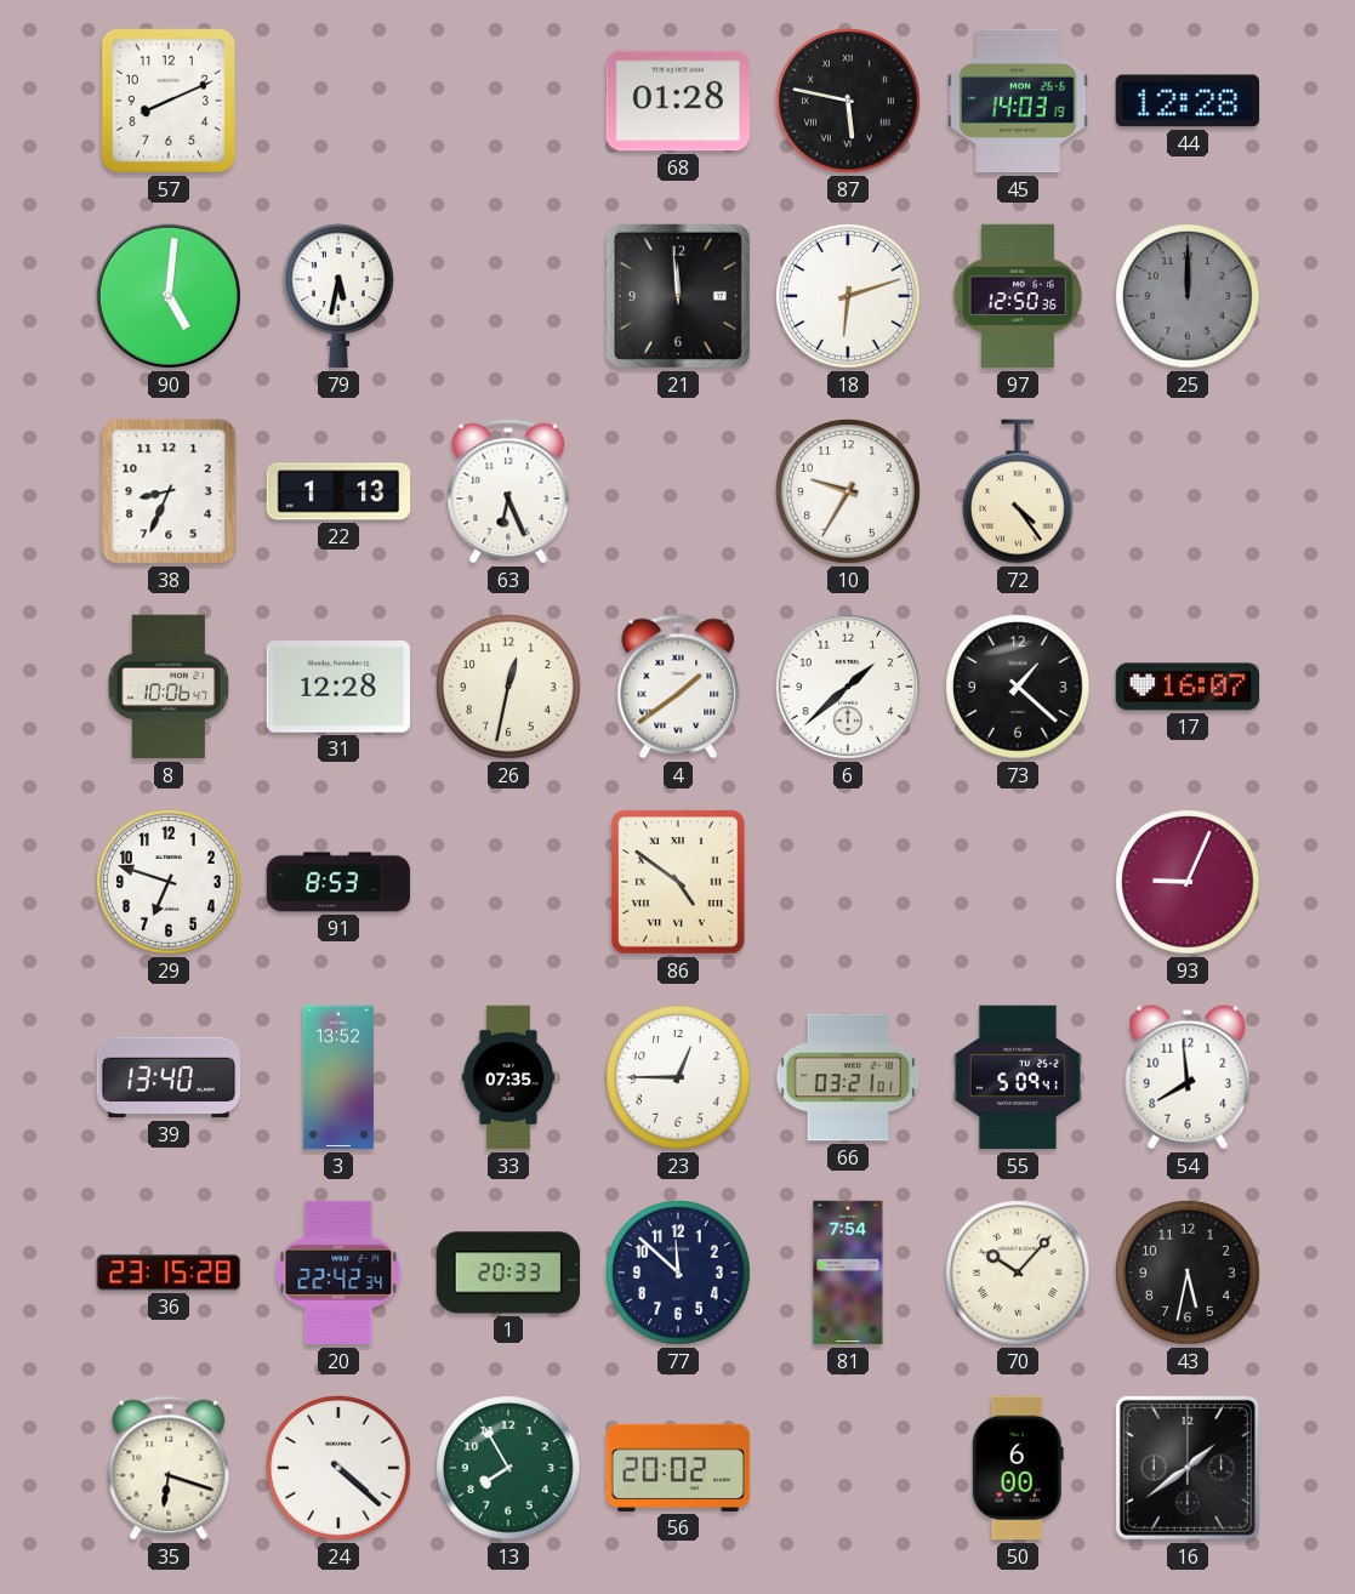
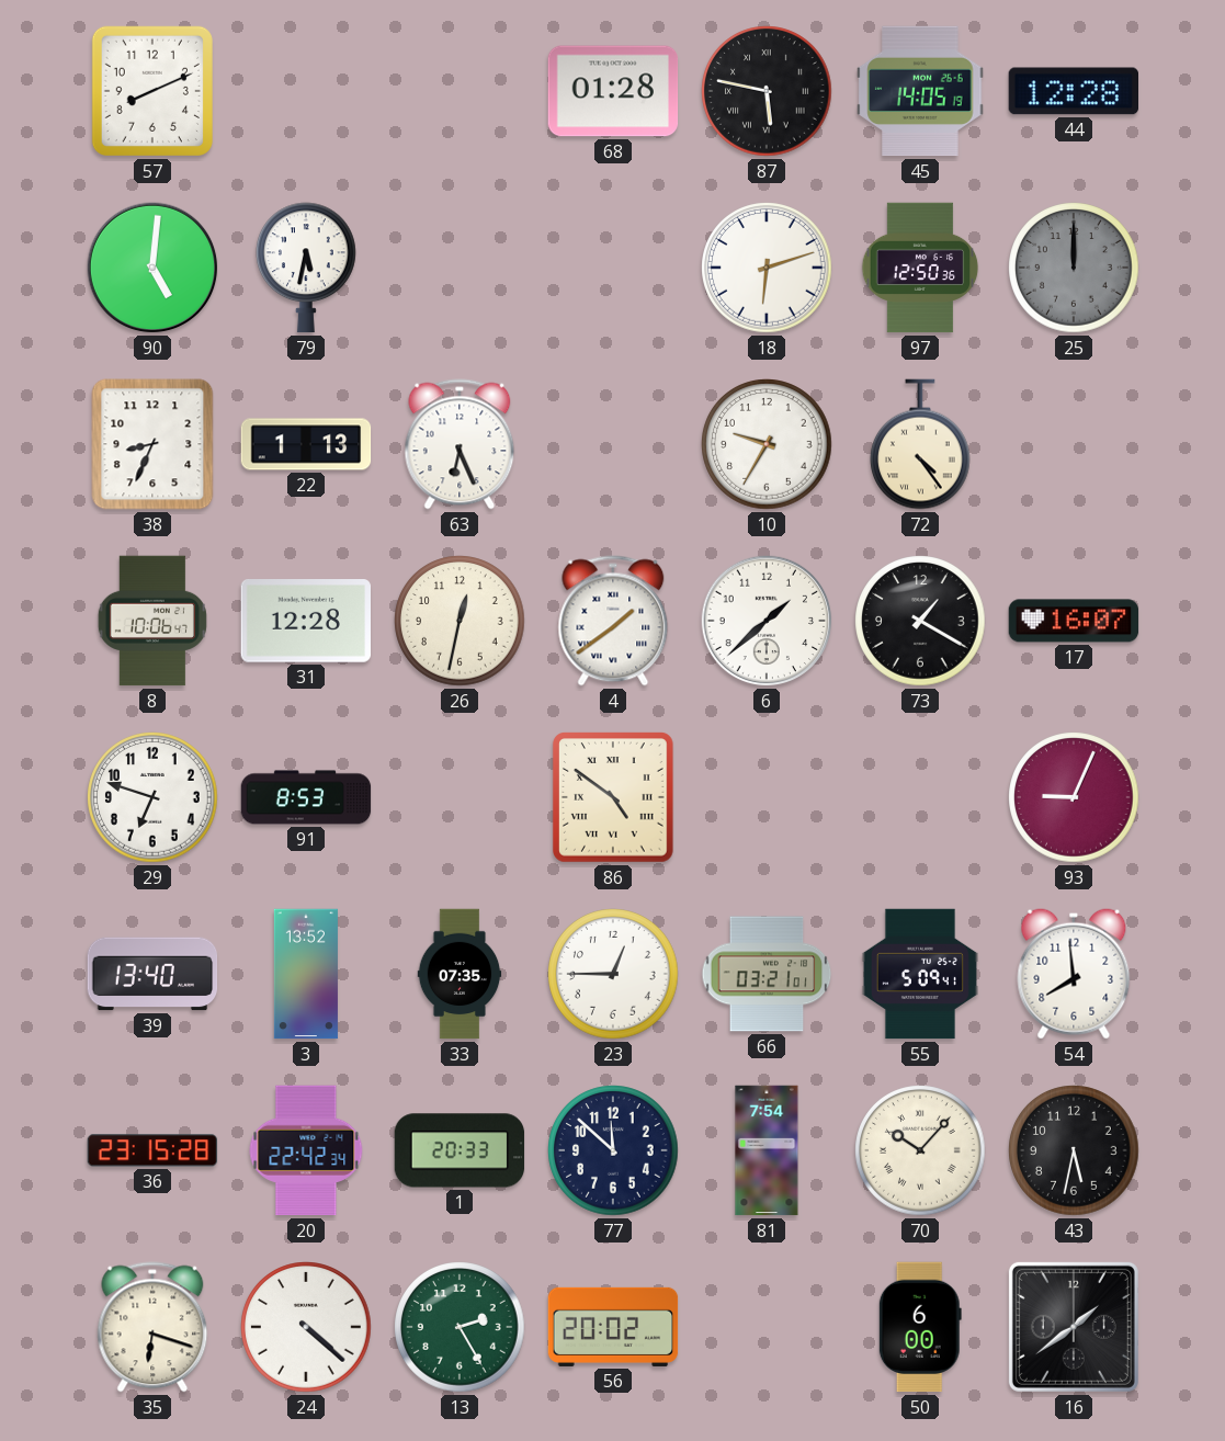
45: 14:03 -> 14:05 (920, 91)
21: 11:59 -> none (678, 296)
73: 1:22 -> 1:20 (920, 621)
13: 7:55 -> 2:25 (460, 1327)
